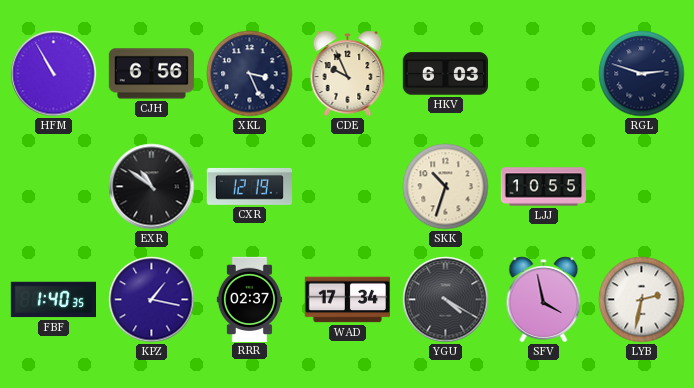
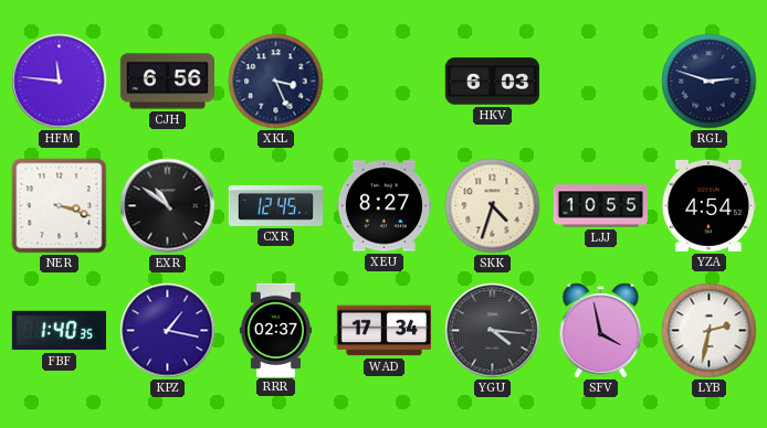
HFM: 10:55 -> 11:46 (60, 82)
CDE: 9:56 -> none (348, 74)
NER: none -> 3:18 (60, 206)
CXR: 12:19 -> 12:45 (275, 205)
XEU: none -> 8:27 (383, 206)
SKK: 10:33 -> 4:33 (493, 206)
YZA: none -> 4:54 (708, 205)
YGU: 4:20 -> 4:16 (493, 331)
